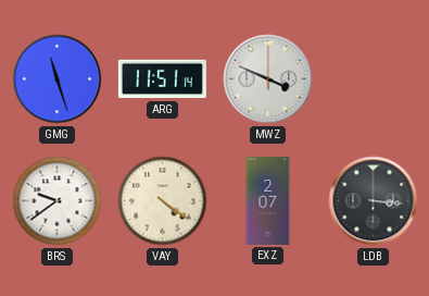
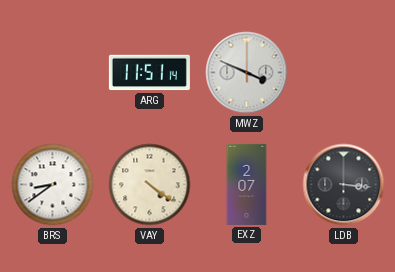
GMG: 11:27 -> none (58, 79)
BRS: 9:39 -> 8:39 (53, 185)
